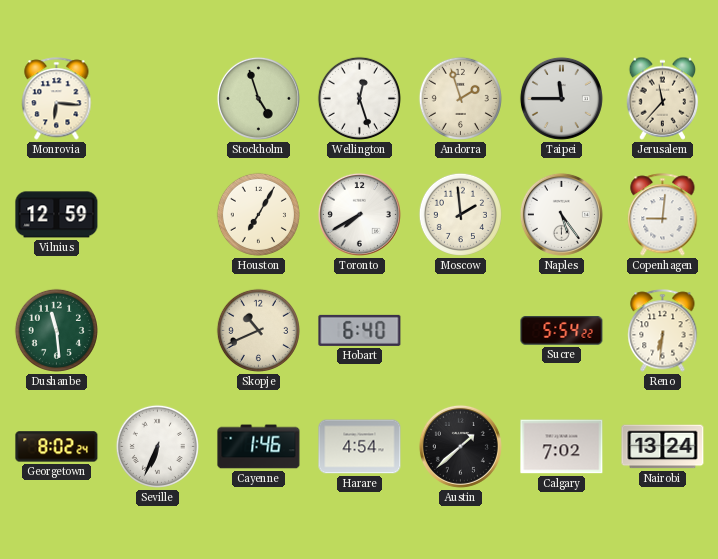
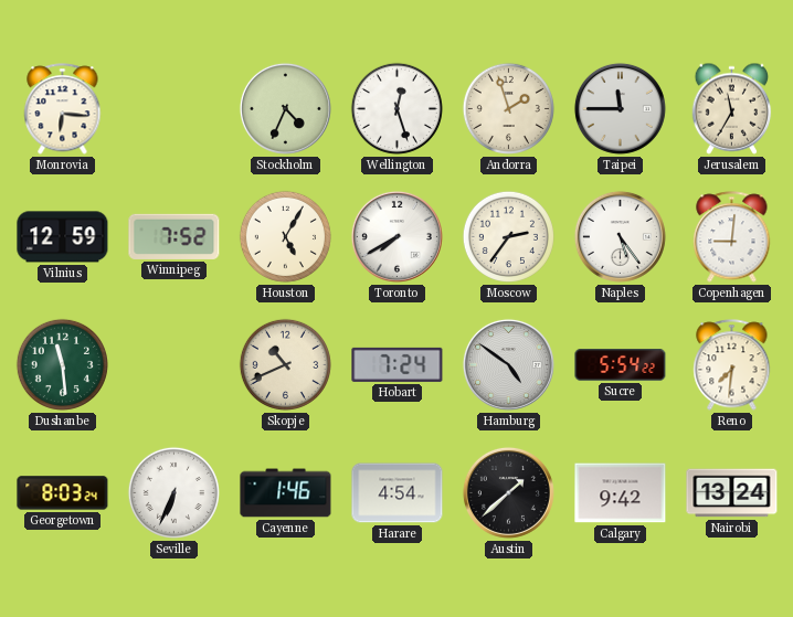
Stockholm: 4:57 -> 4:34 (285, 108)
Jerusalem: 11:37 -> 11:35 (732, 108)
Winnipeg: none -> 7:52 (175, 236)
Houston: 7:05 -> 5:05 (285, 236)
Moscow: 1:59 -> 2:36 (508, 236)
Hobart: 6:40 -> 7:24 (398, 364)
Hamburg: none -> 4:51 (508, 364)
Reno: 6:31 -> 7:31 (732, 365)
Georgetown: 8:02 -> 8:03 (63, 493)
Calgary: 7:02 -> 9:42 (621, 493)
